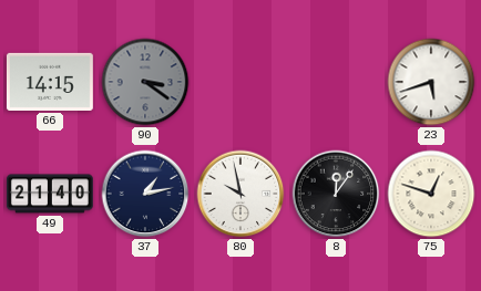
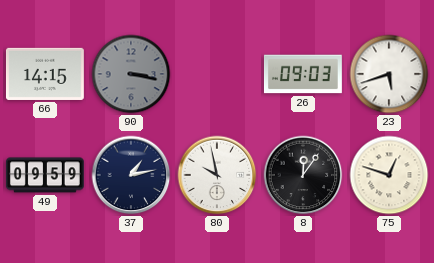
90: 3:21 -> 3:17 (131, 74)
26: none -> 09:03 (303, 74)
49: 21:40 -> 09:59 (45, 175)
